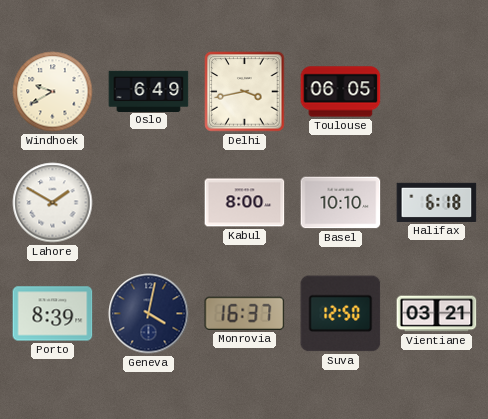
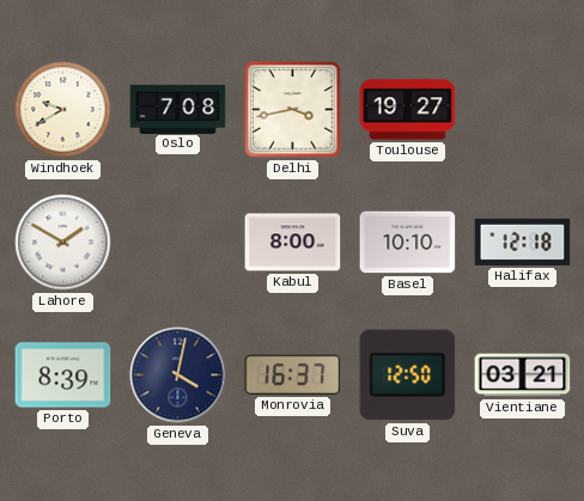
Oslo: 6:49 -> 7:08 (178, 109)
Toulouse: 06:05 -> 19:27 (408, 110)
Halifax: 6:18 -> 12:18 (523, 242)
